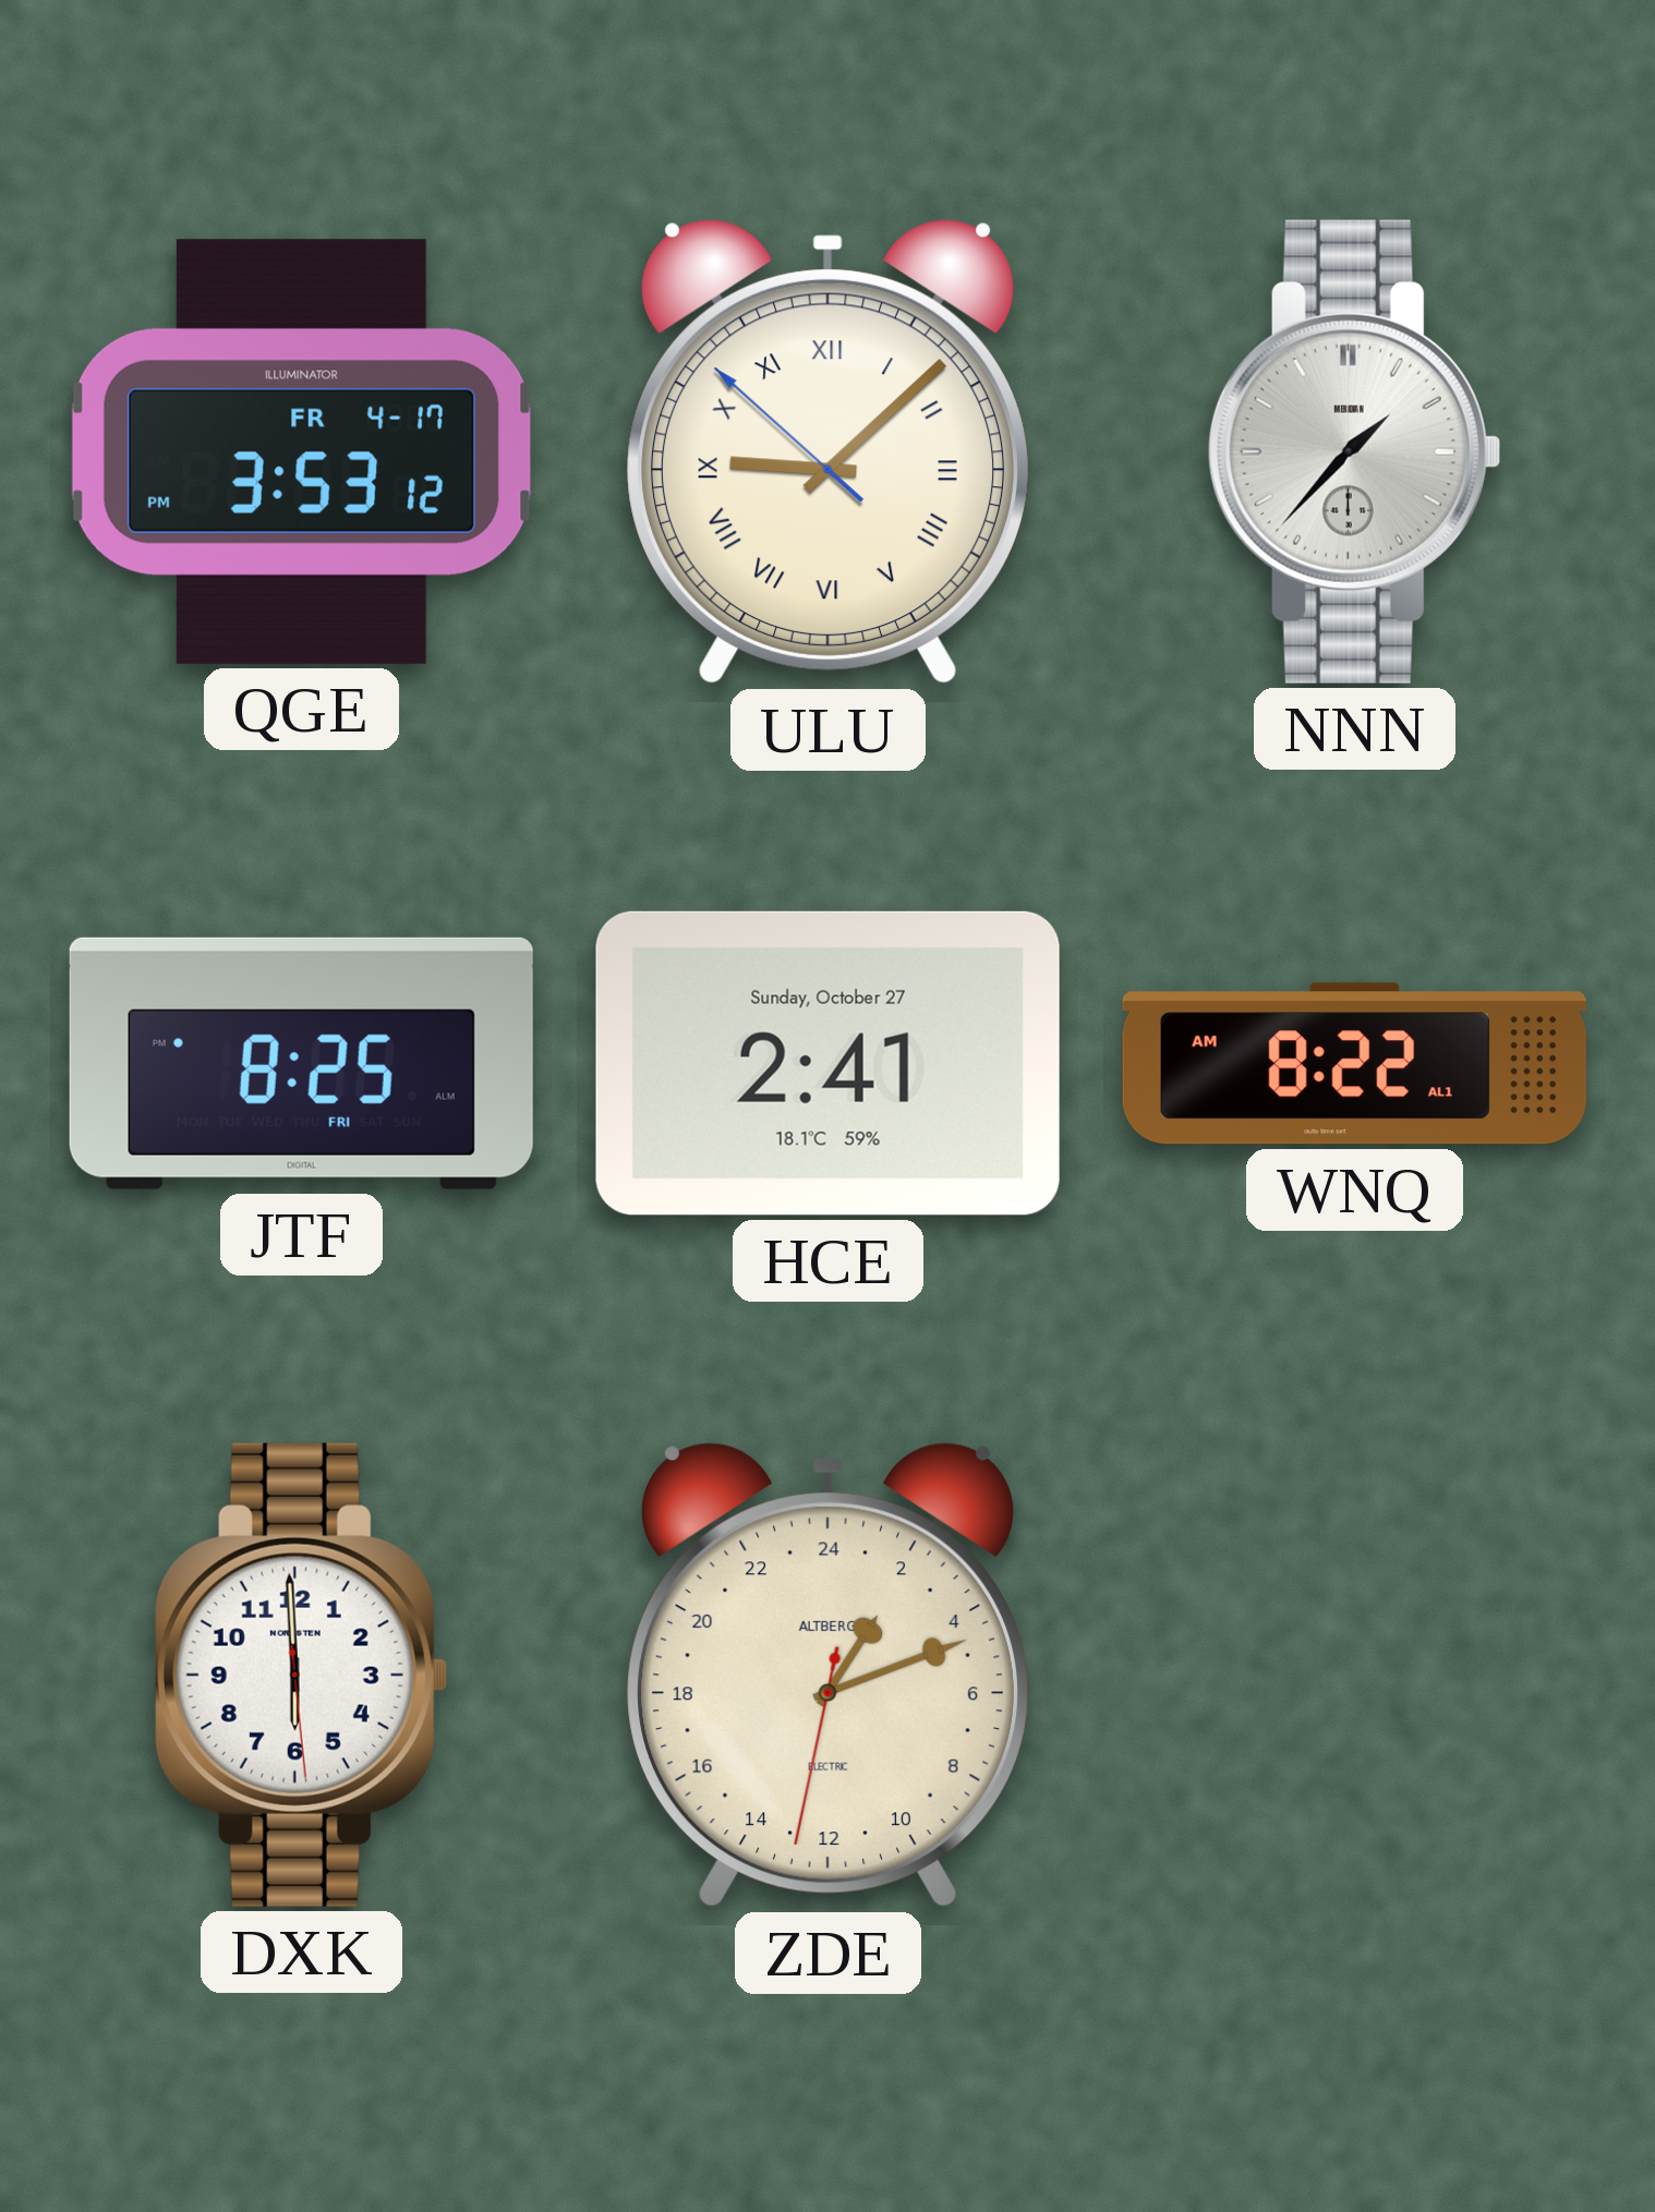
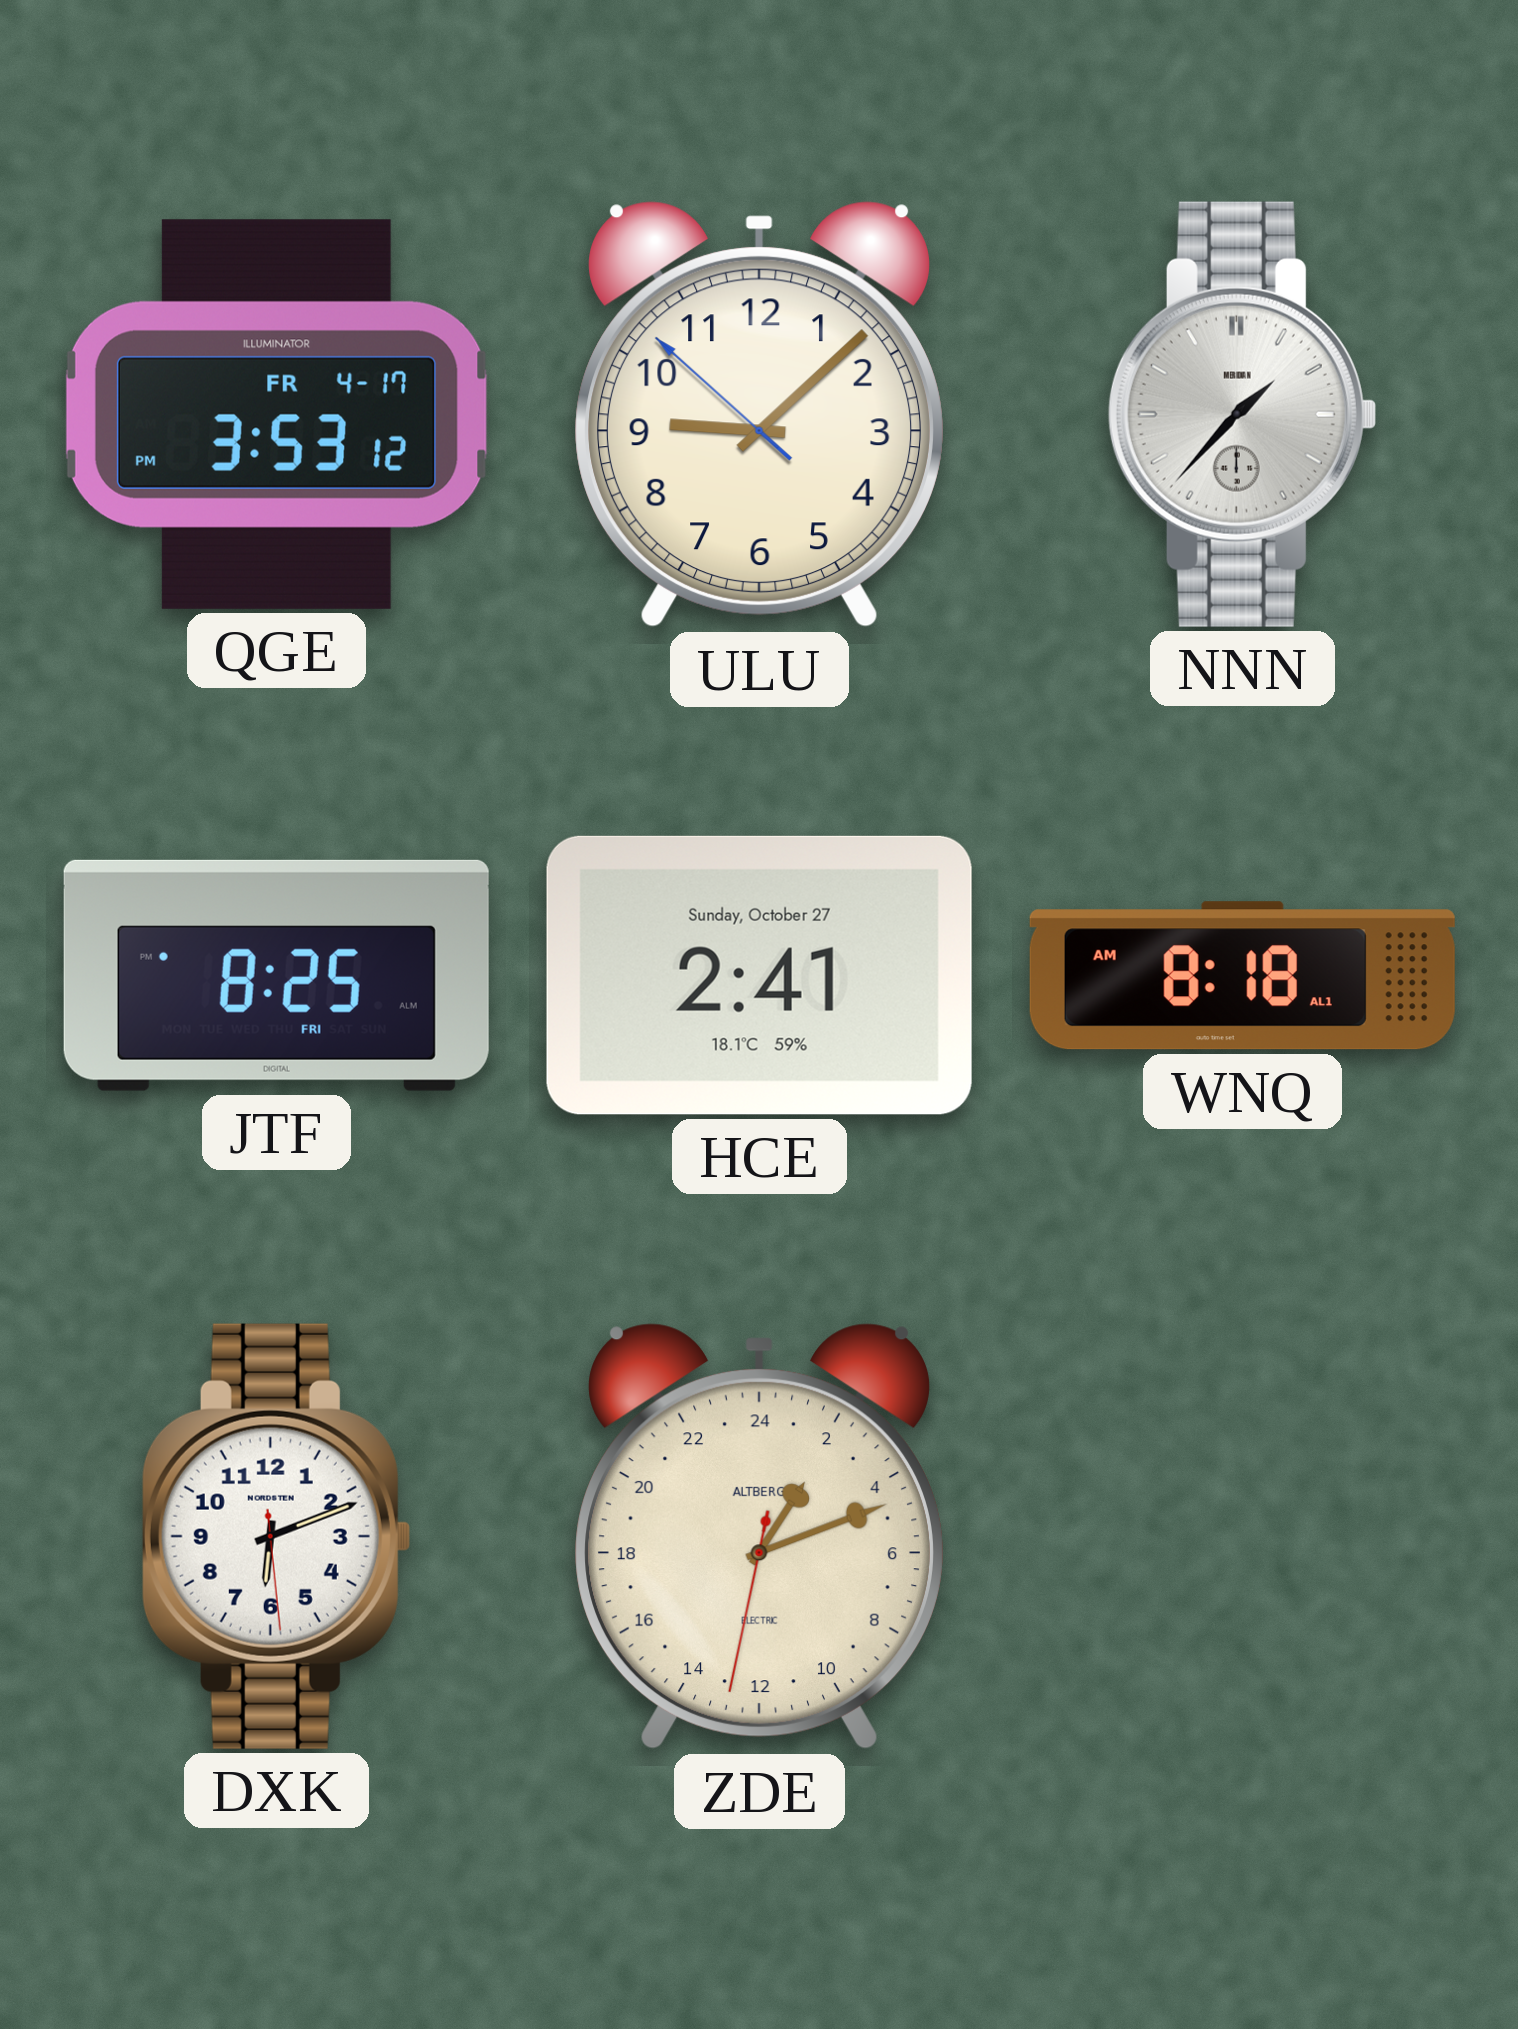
ULU numerals: Roman -> Arabic (759, 415)
WNQ: 8:22 -> 8:18 (1242, 976)
DXK: 5:59 -> 6:11 (276, 1536)
